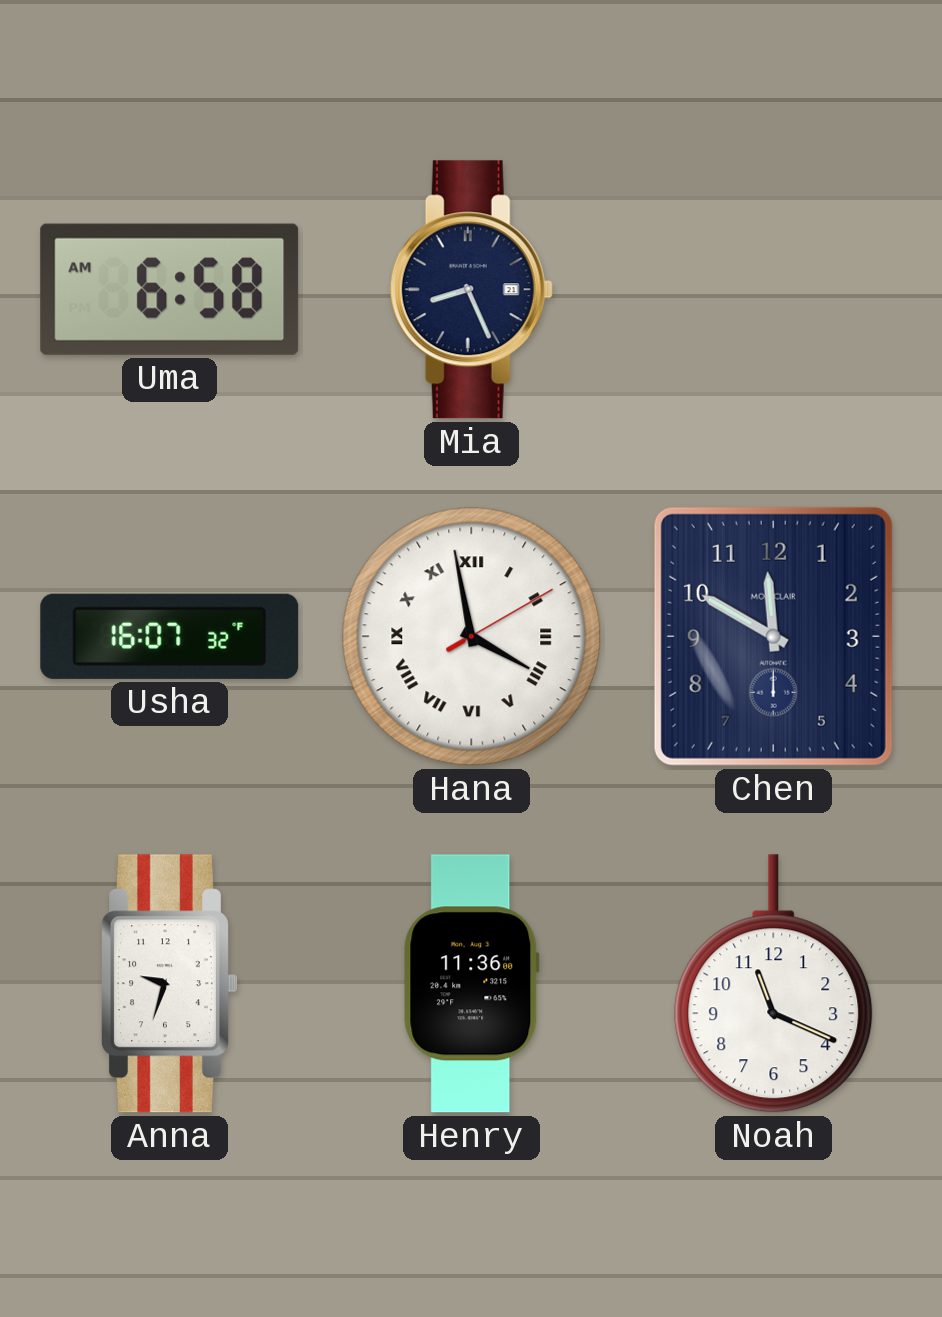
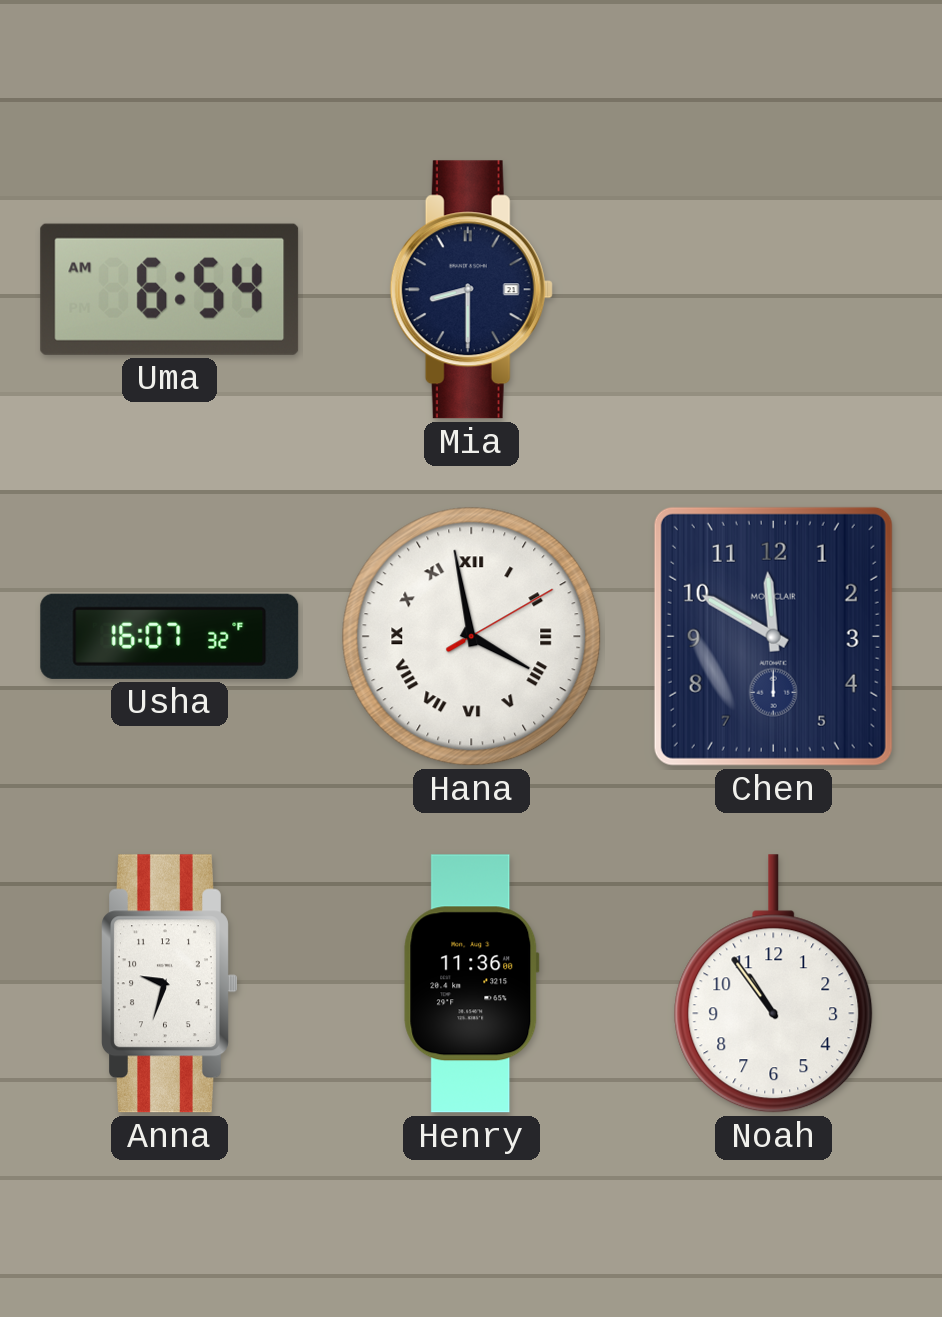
Uma: 6:58 -> 6:54 (170, 289)
Mia: 8:26 -> 8:30 (471, 290)
Noah: 11:19 -> 10:54 (774, 984)
